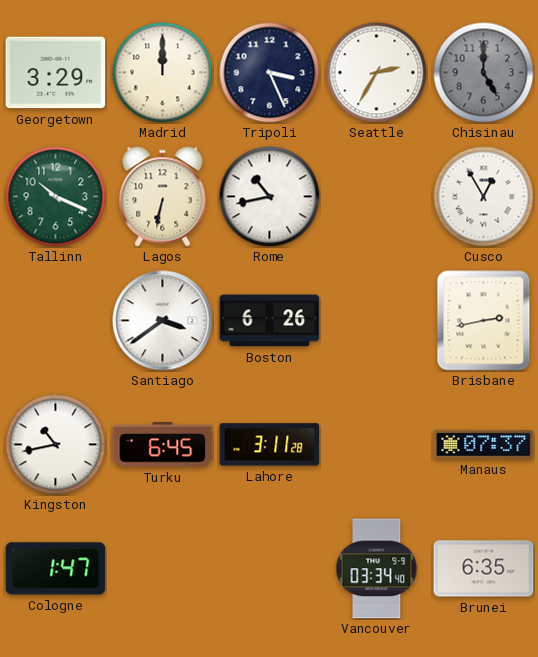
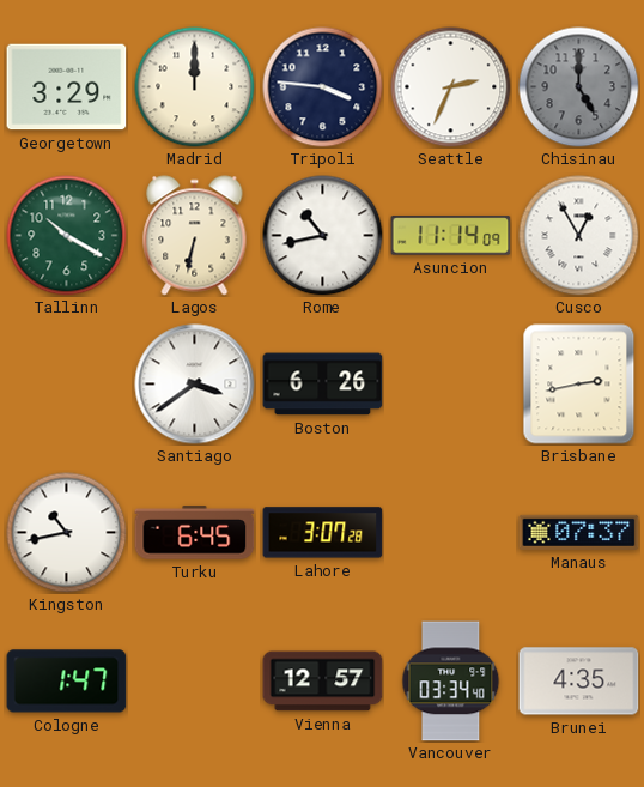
Tripoli: 3:26 -> 3:46 (323, 87)
Seattle: 2:35 -> 2:34 (451, 87)
Tallinn: 10:19 -> 10:20 (67, 236)
Asuncion: none -> 11:14 (451, 236)
Lahore: 3:11 -> 3:07 (323, 533)
Vienna: none -> 12:57 (323, 682)
Brunei: 6:35 -> 4:35 (579, 682)
